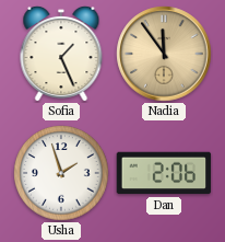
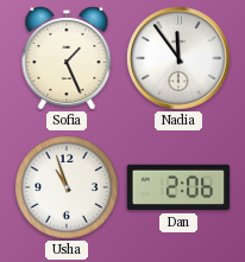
Nadia dial: champagne -> white (178, 58)
Usha: 1:57 -> 10:57 (67, 187)
